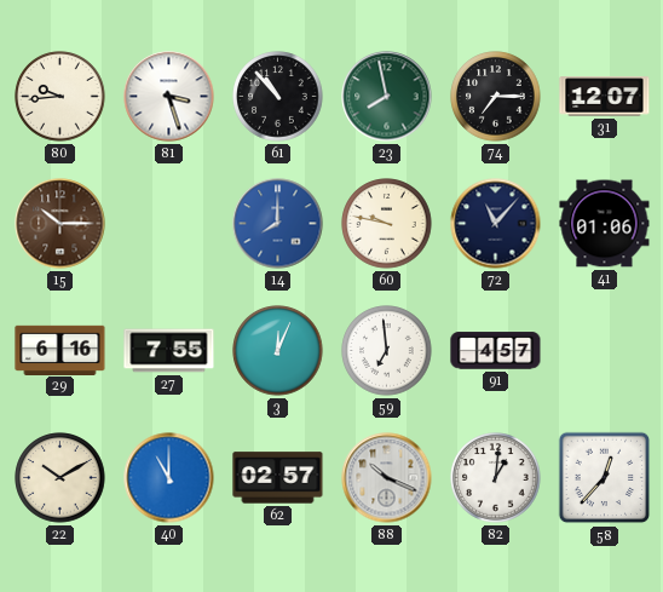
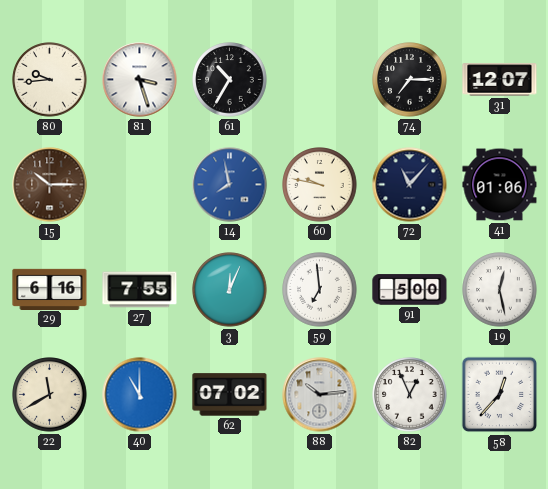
61: 10:53 -> 10:35 (230, 80)
23: 7:58 -> none (387, 97)
14: 8:00 -> 7:58 (230, 185)
91: 4:57 -> 5:00 (410, 290)
19: none -> 12:28 (500, 290)
22: 10:10 -> 11:40 (50, 395)
62: 02:57 -> 07:02 (230, 395)
88: 10:19 -> 10:14 (320, 395)
82: 1:01 -> 12:56 (410, 395)
